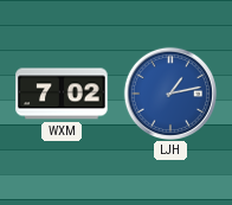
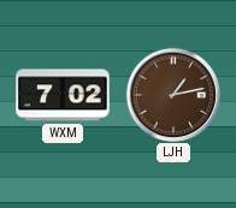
LJH dial: blue -> brown (172, 94)
